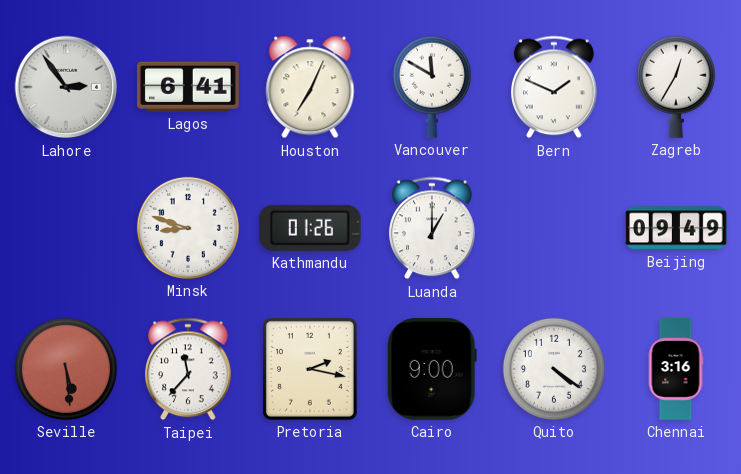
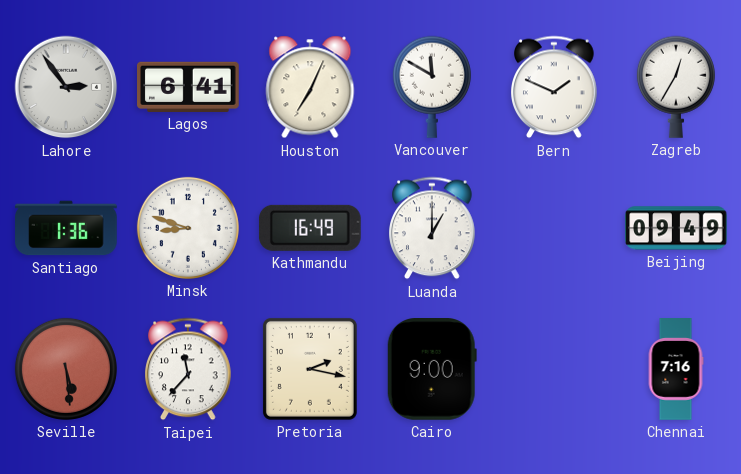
Santiago: none -> 1:36 (66, 228)
Kathmandu: 01:26 -> 16:49 (310, 228)
Quito: 4:21 -> none (554, 369)
Chennai: 3:16 -> 7:16 (676, 369)
